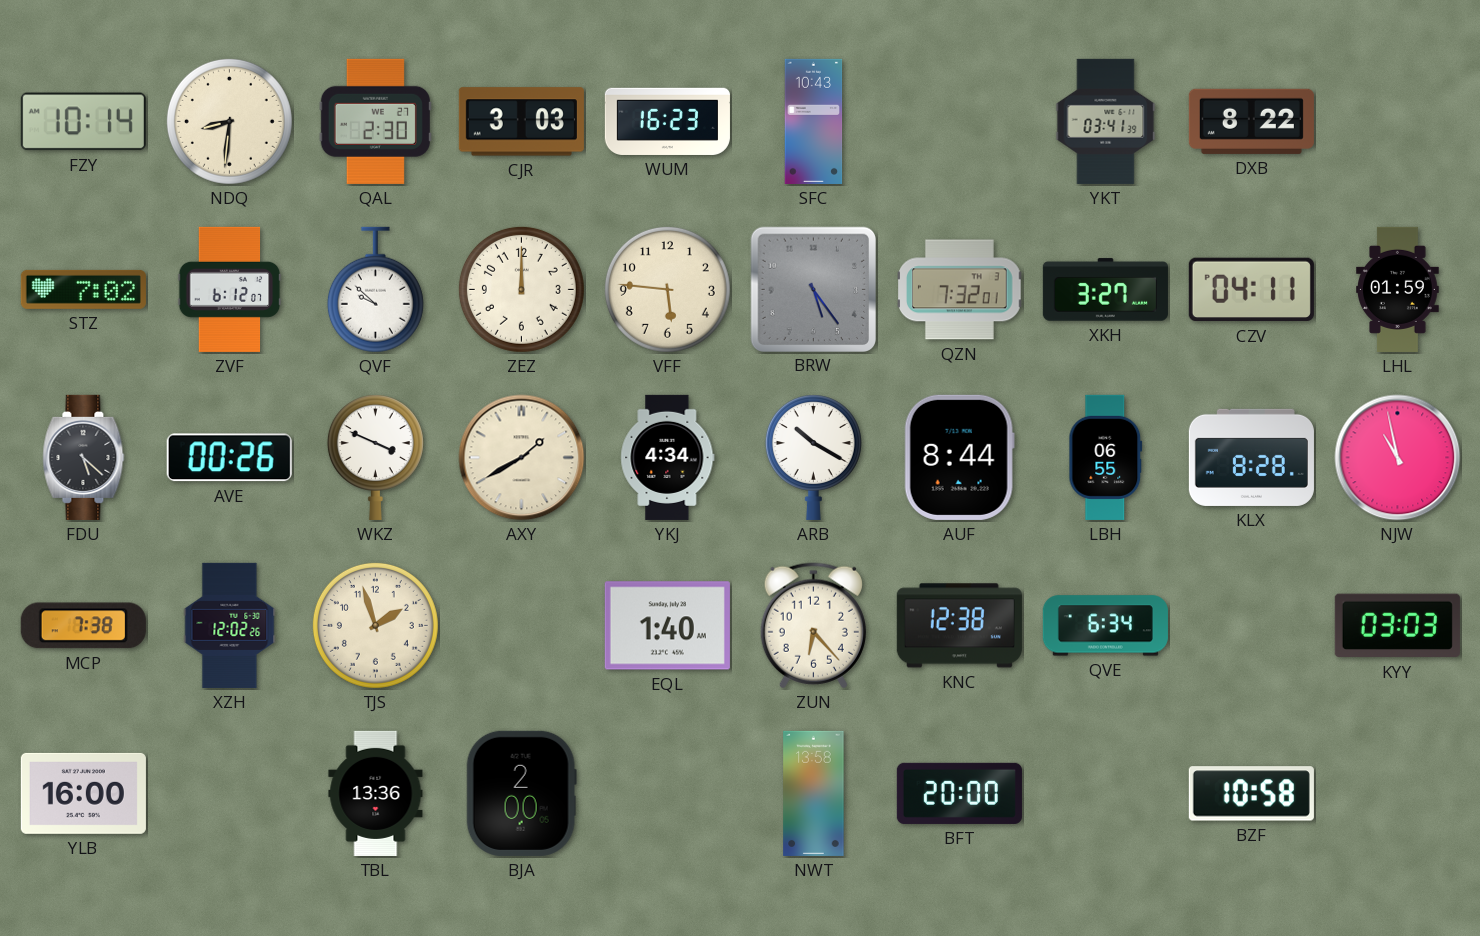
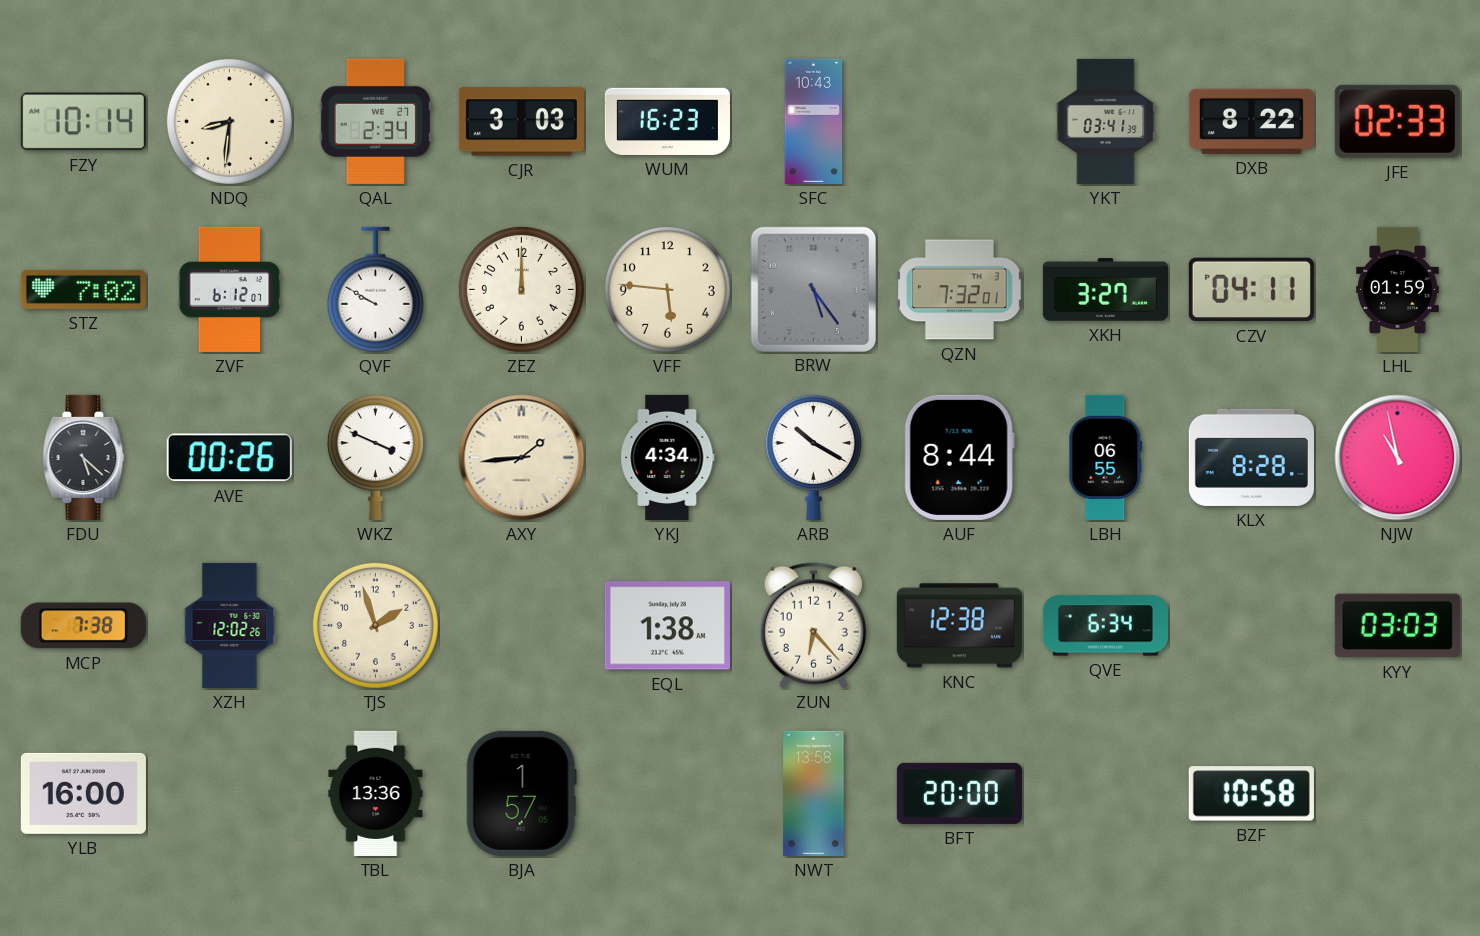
QAL: 2:30 -> 2:34 (375, 121)
JFE: none -> 02:33 (1397, 121)
QVF: 9:52 -> 9:50 (375, 290)
AXY: 1:40 -> 1:44 (522, 458)
EQL: 1:40 -> 1:38 (667, 626)
BJA: 2:00 -> 1:57 (521, 793)
